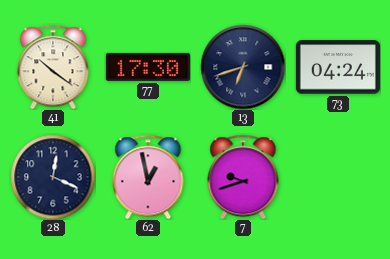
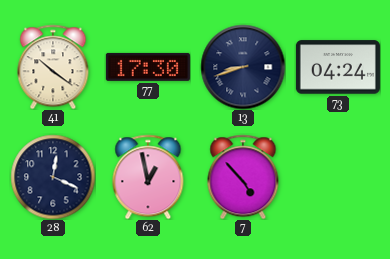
13: 6:42 -> 8:42 (243, 67)
7: 9:42 -> 4:53 (243, 177)
